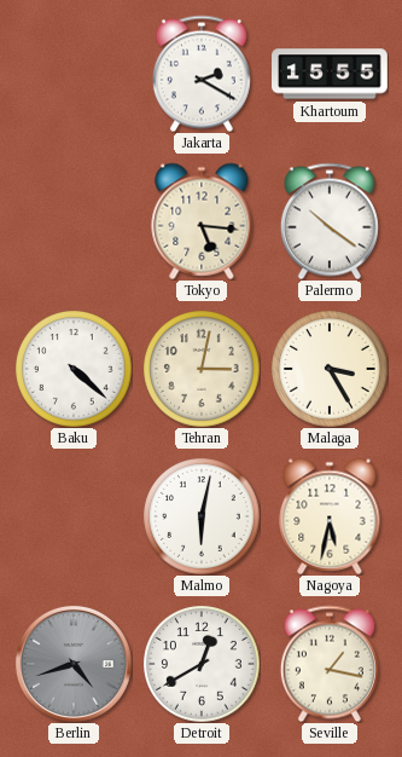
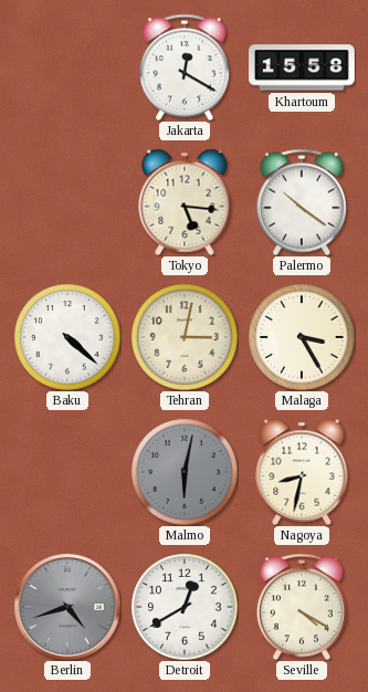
Jakarta: 2:20 -> 12:20 (185, 67)
Khartoum: 15:55 -> 15:58 (303, 67)
Malmo dial: white -> grey (185, 472)
Nagoya: 5:32 -> 8:32 (302, 472)
Seville: 1:17 -> 4:20 (302, 607)
